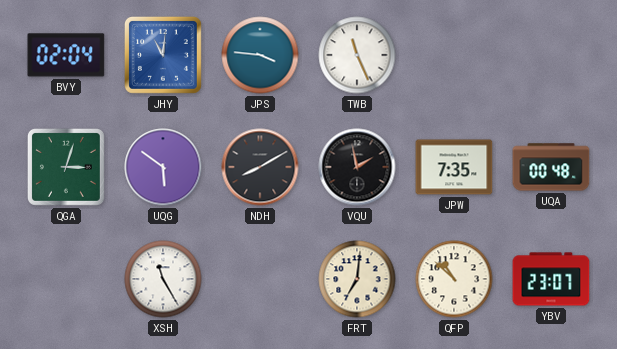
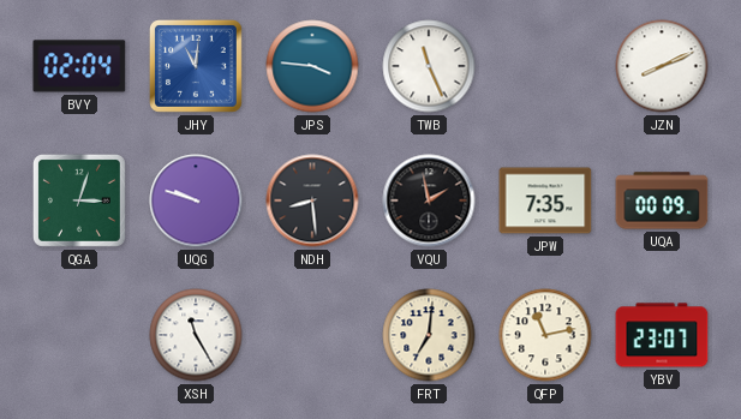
JZN: none -> 8:11 (662, 66)
UQG: 5:51 -> 9:48 (196, 200)
NDH: 8:10 -> 8:29 (312, 200)
UQA: 00:48 -> 00:09 (662, 200)
QFP: 10:52 -> 11:13 (545, 335)
